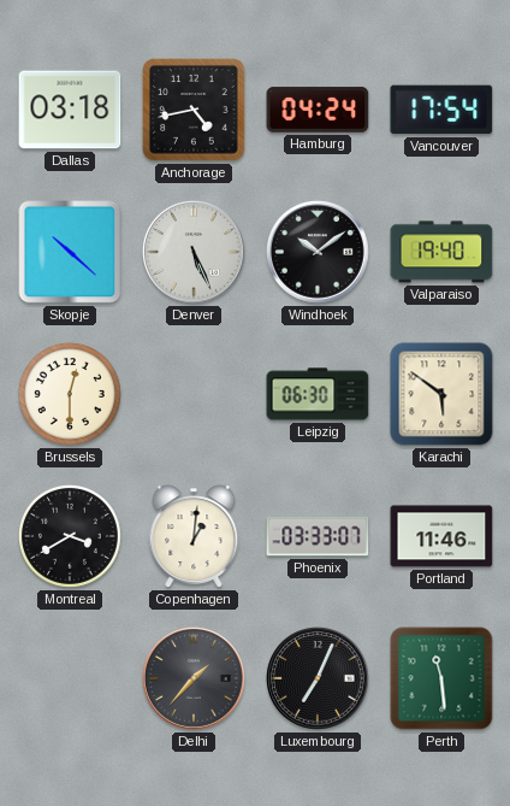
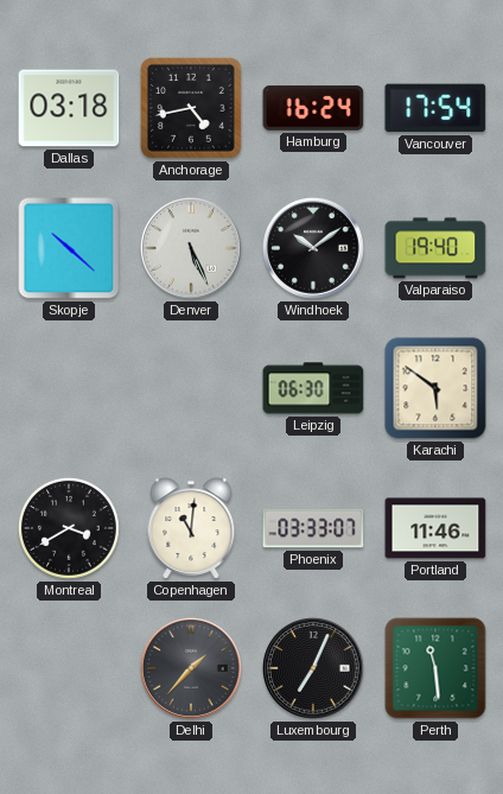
Hamburg: 04:24 -> 16:24 (313, 108)
Brussels: 12:30 -> none (70, 394)
Copenhagen: 1:01 -> 11:01 (191, 528)
